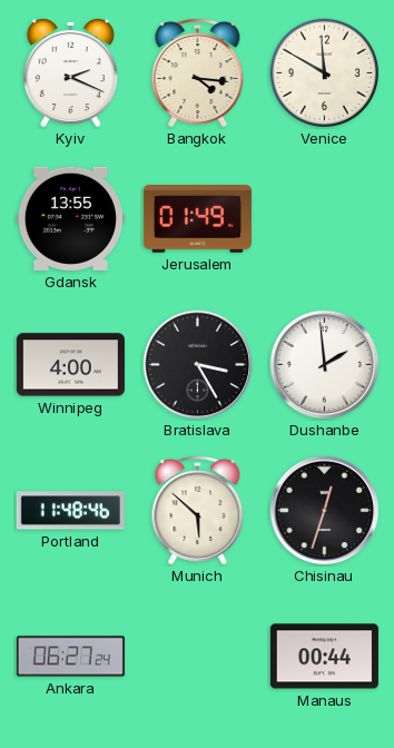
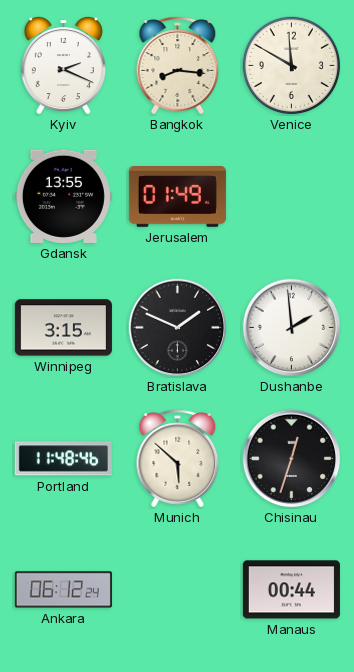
Bangkok: 4:16 -> 8:16 (178, 66)
Winnipeg: 4:00 -> 3:15 (63, 328)
Bratislava: 3:25 -> 1:49 (178, 328)
Ankara: 06:27 -> 06:12 (63, 590)
